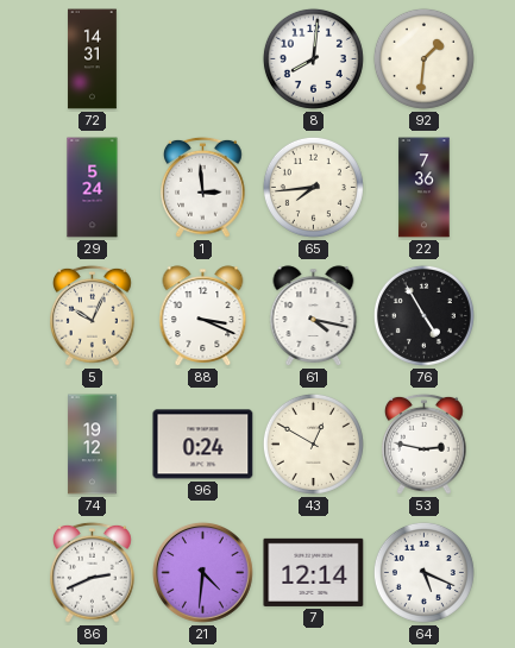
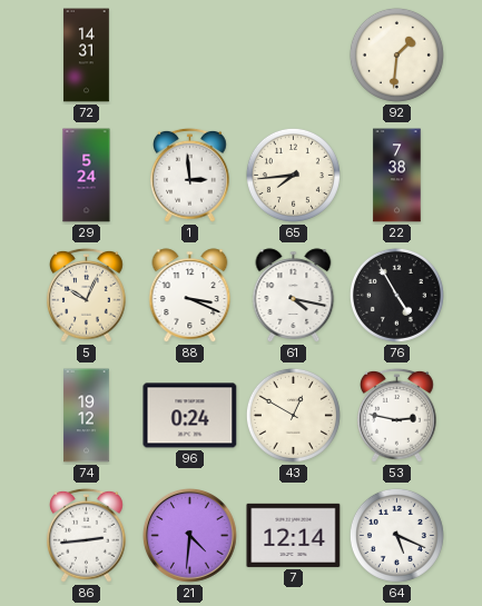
8: 8:01 -> none (313, 58)
22: 7:36 -> 7:38 (397, 176)
86: 2:41 -> 2:44 (87, 535)
